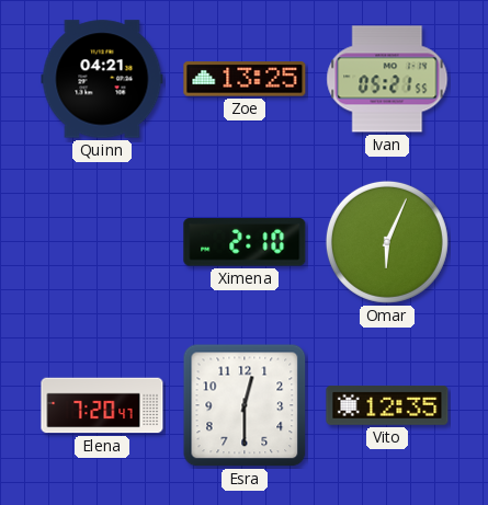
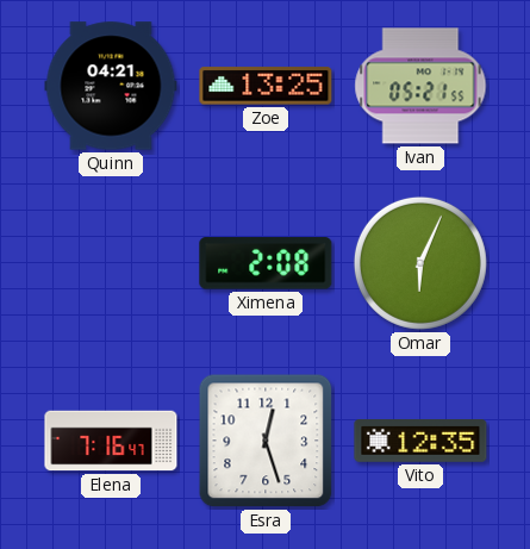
Ximena: 2:10 -> 2:08 (266, 263)
Elena: 7:20 -> 7:16 (111, 441)
Esra: 12:30 -> 12:27 (266, 441)
